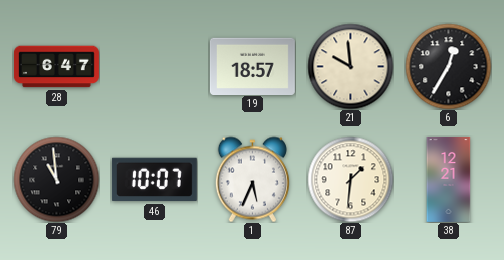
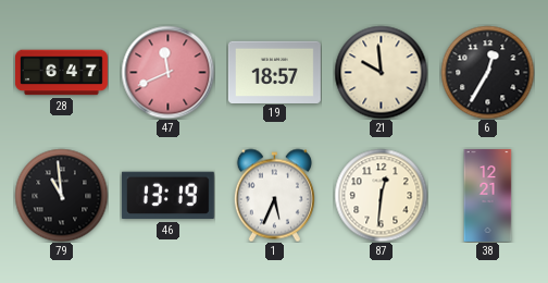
47: none -> 11:41 (167, 72)
46: 10:07 -> 13:19 (167, 196)
87: 1:31 -> 12:31 (381, 195)
